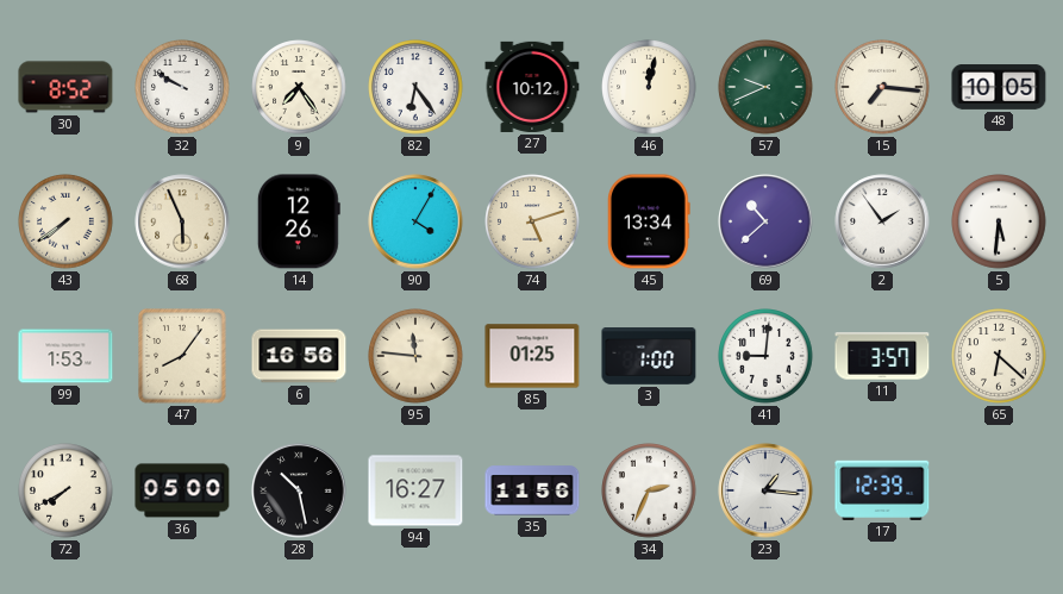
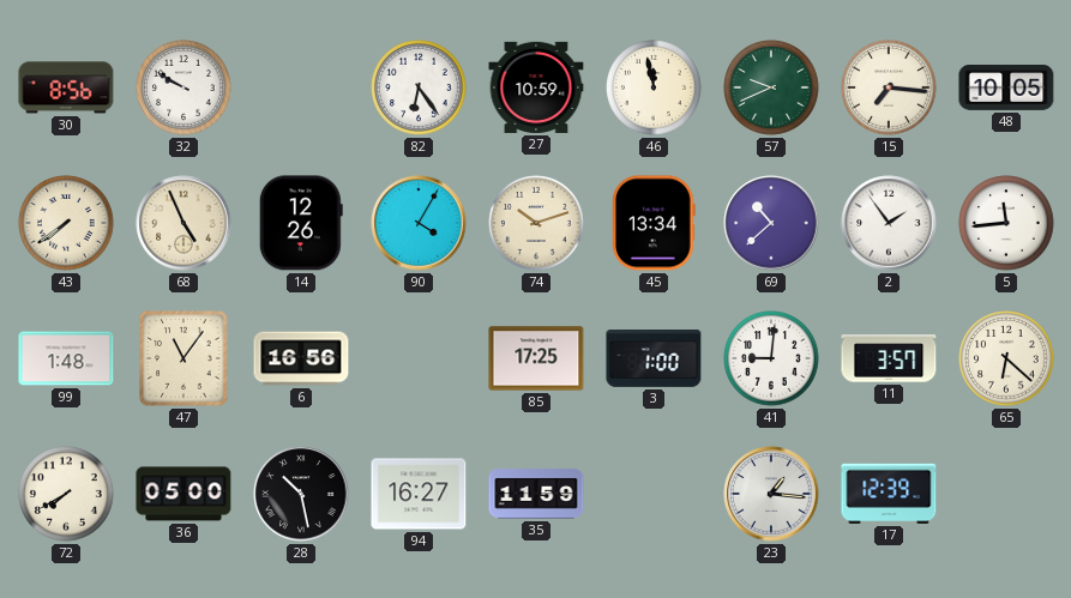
30: 8:52 -> 8:56 (66, 87)
9: 7:24 -> none (299, 87)
27: 10:12 -> 10:59 (536, 87)
46: 12:02 -> 11:58 (654, 87)
68: 5:56 -> 4:56 (183, 223)
74: 5:12 -> 10:12 (536, 223)
5: 5:31 -> 11:44 (1006, 223)
99: 1:53 -> 1:48 (66, 358)
47: 8:06 -> 11:06 (183, 358)
95: 11:46 -> none (415, 356)
85: 01:25 -> 17:25 (536, 358)
35: 11:56 -> 11:59 (536, 494)
34: 2:34 -> none (649, 490)
